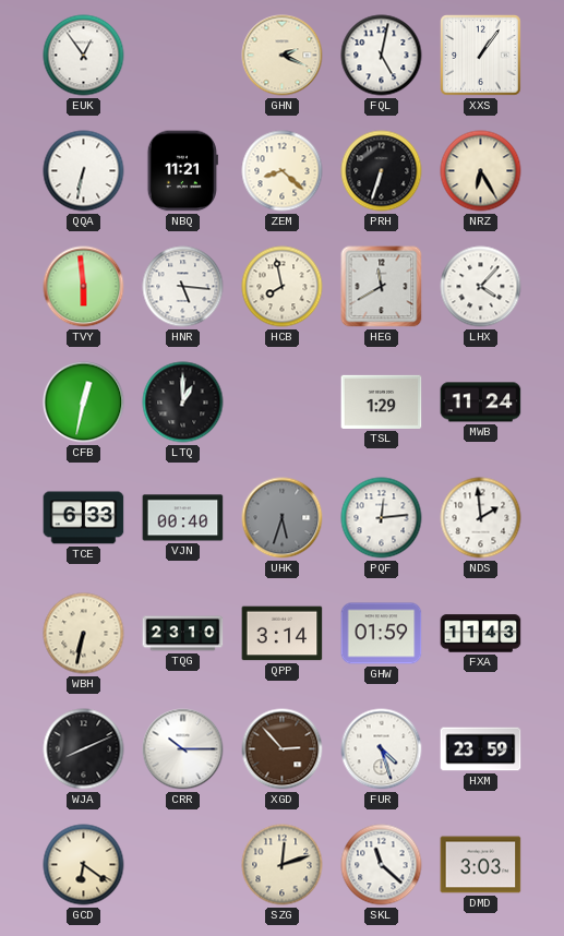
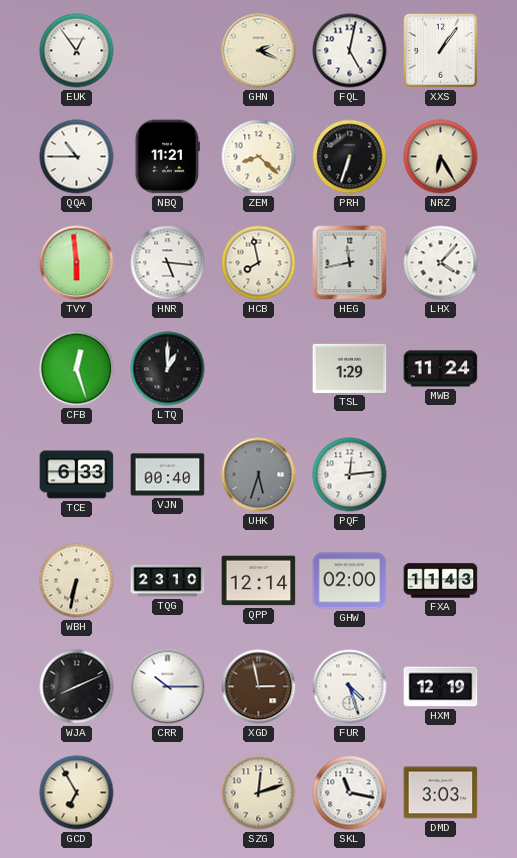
QQA: 6:32 -> 10:45 (77, 157)
HEG: 11:40 -> 11:43 (350, 263)
CFB: 12:32 -> 12:27 (77, 369)
NDS: 1:59 -> none (481, 518)
QPP: 3:14 -> 12:14 (259, 581)
GHW: 01:59 -> 02:00 (350, 581)
XGD: 2:53 -> 2:58 (259, 687)
HXM: 23:59 -> 12:19 (441, 687)
GCD: 6:21 -> 6:55 (77, 793)
SKL: 11:22 -> 11:17 (350, 793)
